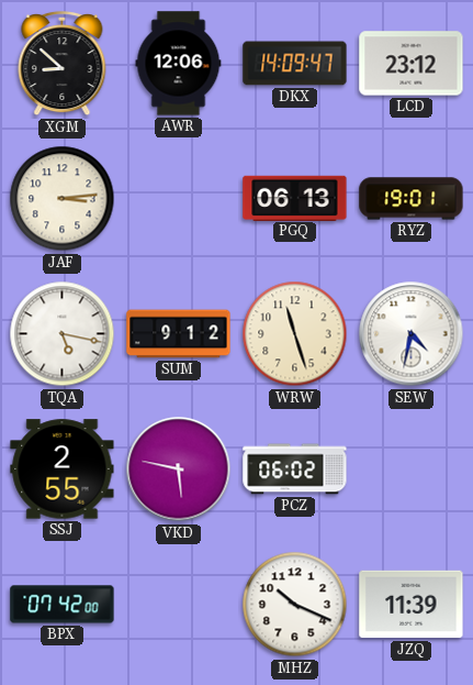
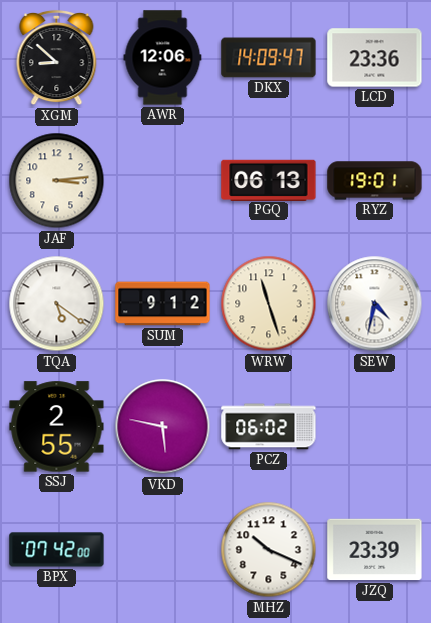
LCD: 23:12 -> 23:36 (375, 58)
TQA: 5:17 -> 5:21 (57, 304)
JZQ: 11:39 -> 23:39 (375, 550)
